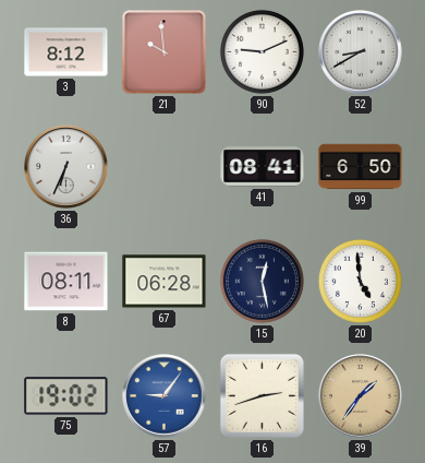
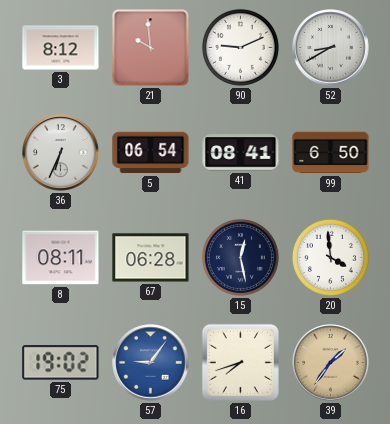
5: none -> 06:54 (151, 153)
20: 4:59 -> 3:59 (330, 257)
16: 2:42 -> 7:42 (240, 362)
